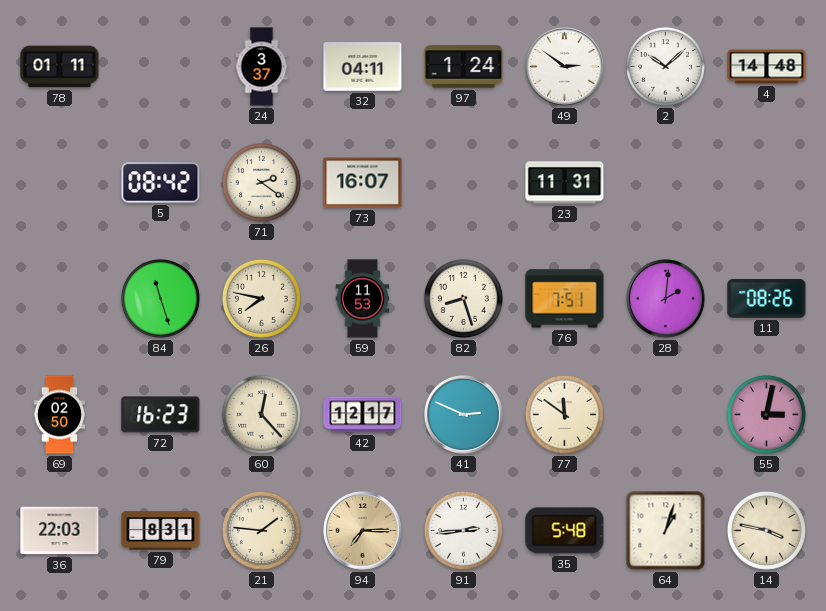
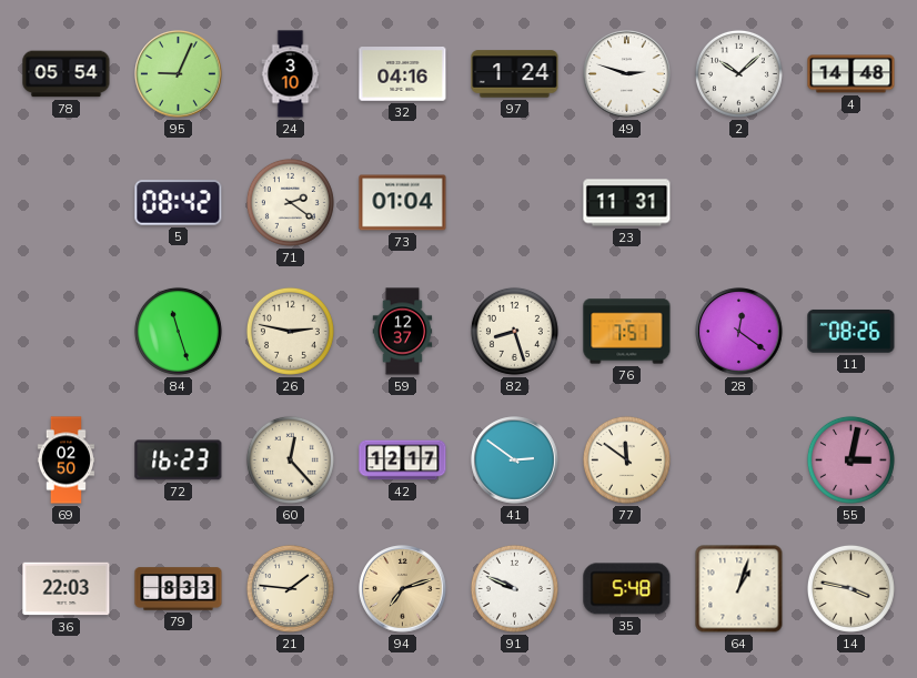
78: 01:11 -> 05:54 (67, 74)
95: none -> 9:04 (179, 74)
24: 3:37 -> 3:10 (291, 74)
32: 04:11 -> 04:16 (403, 74)
49: 2:51 -> 2:48 (627, 74)
73: 16:07 -> 01:04 (403, 203)
26: 7:47 -> 2:47 (290, 331)
59: 11:53 -> 12:37 (403, 332)
28: 2:01 -> 12:21 (739, 332)
41: 2:49 -> 2:51 (515, 461)
79: 8:31 -> 8:33 (179, 589)
94: 7:15 -> 7:12 (403, 589)
91: 2:44 -> 9:49 (514, 588)
